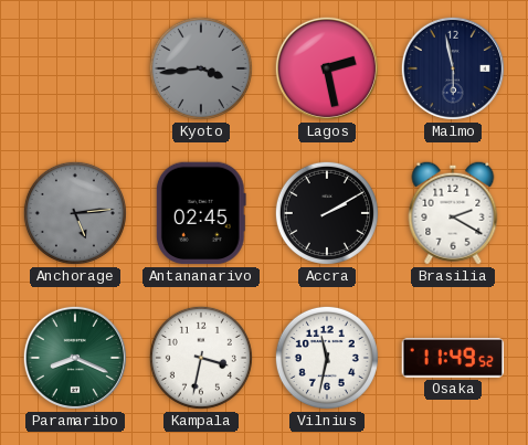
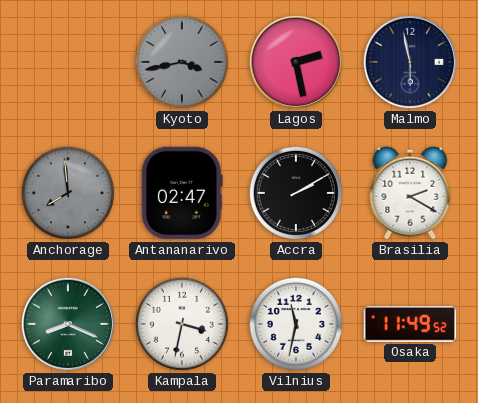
Kyoto: 3:44 -> 3:43 (182, 62)
Anchorage: 5:14 -> 7:59 (68, 193)
Antananarivo: 02:45 -> 02:47 (182, 193)
